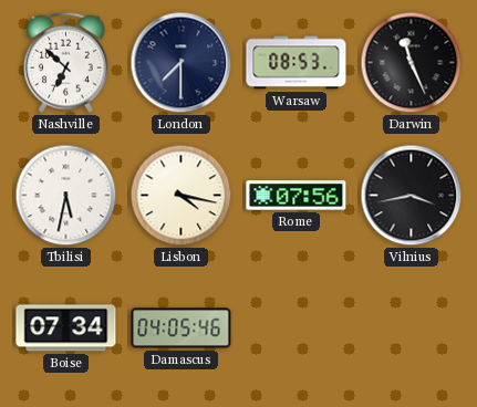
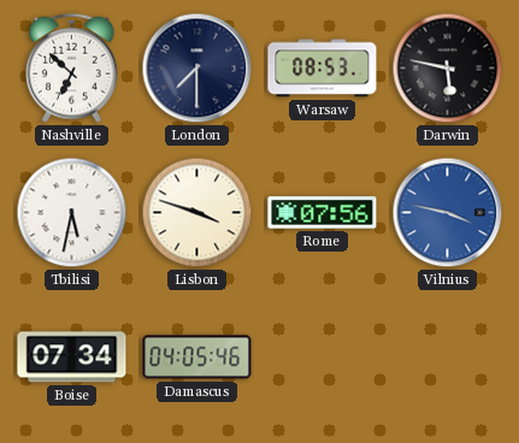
Darwin: 11:26 -> 5:47 (448, 69)
Lisbon: 4:17 -> 3:48 (197, 213)
Vilnius: 3:43 -> 3:47 (448, 213)
Vilnius dial: black -> blue (448, 213)
